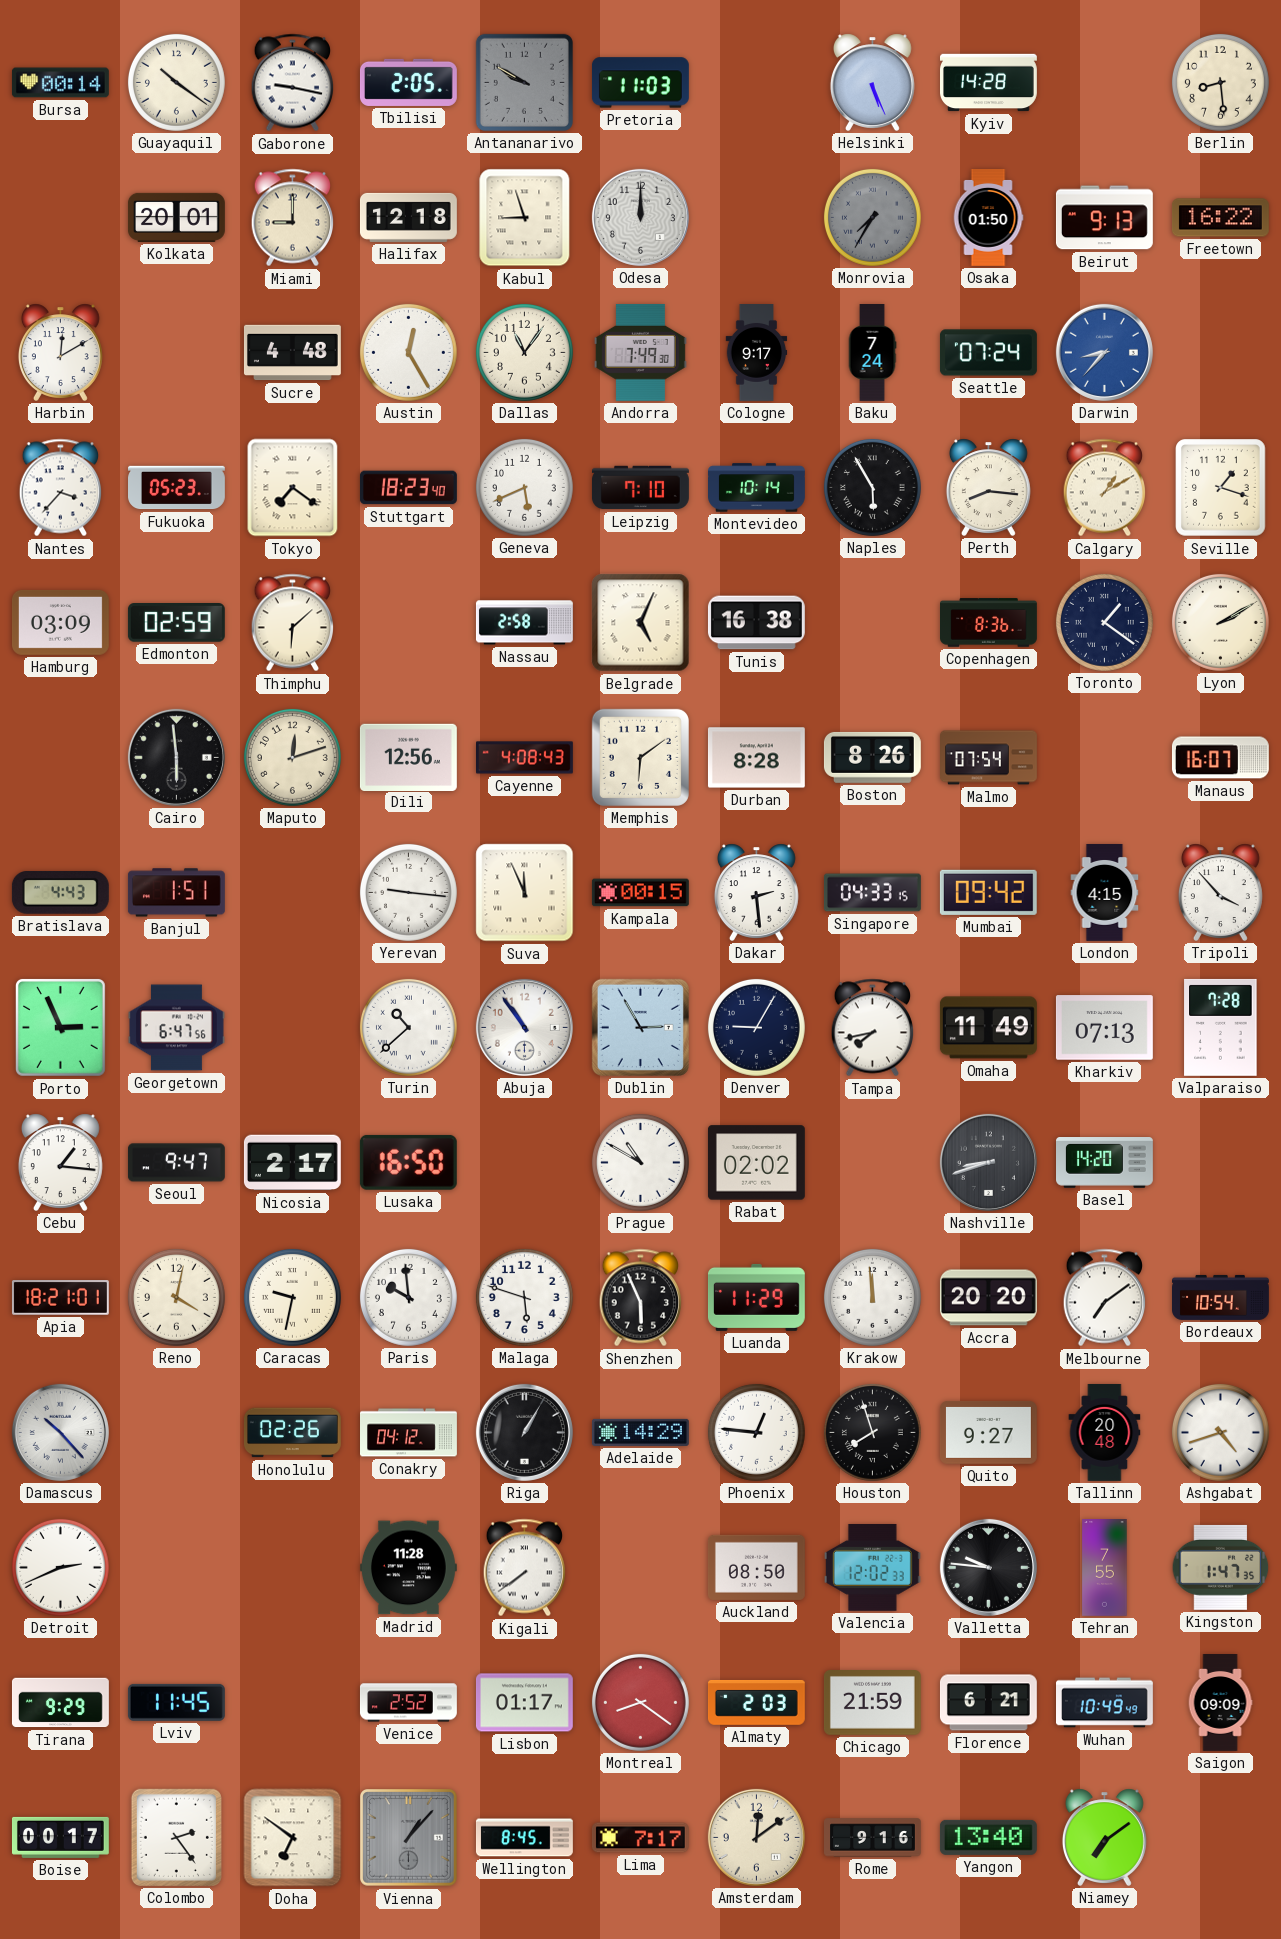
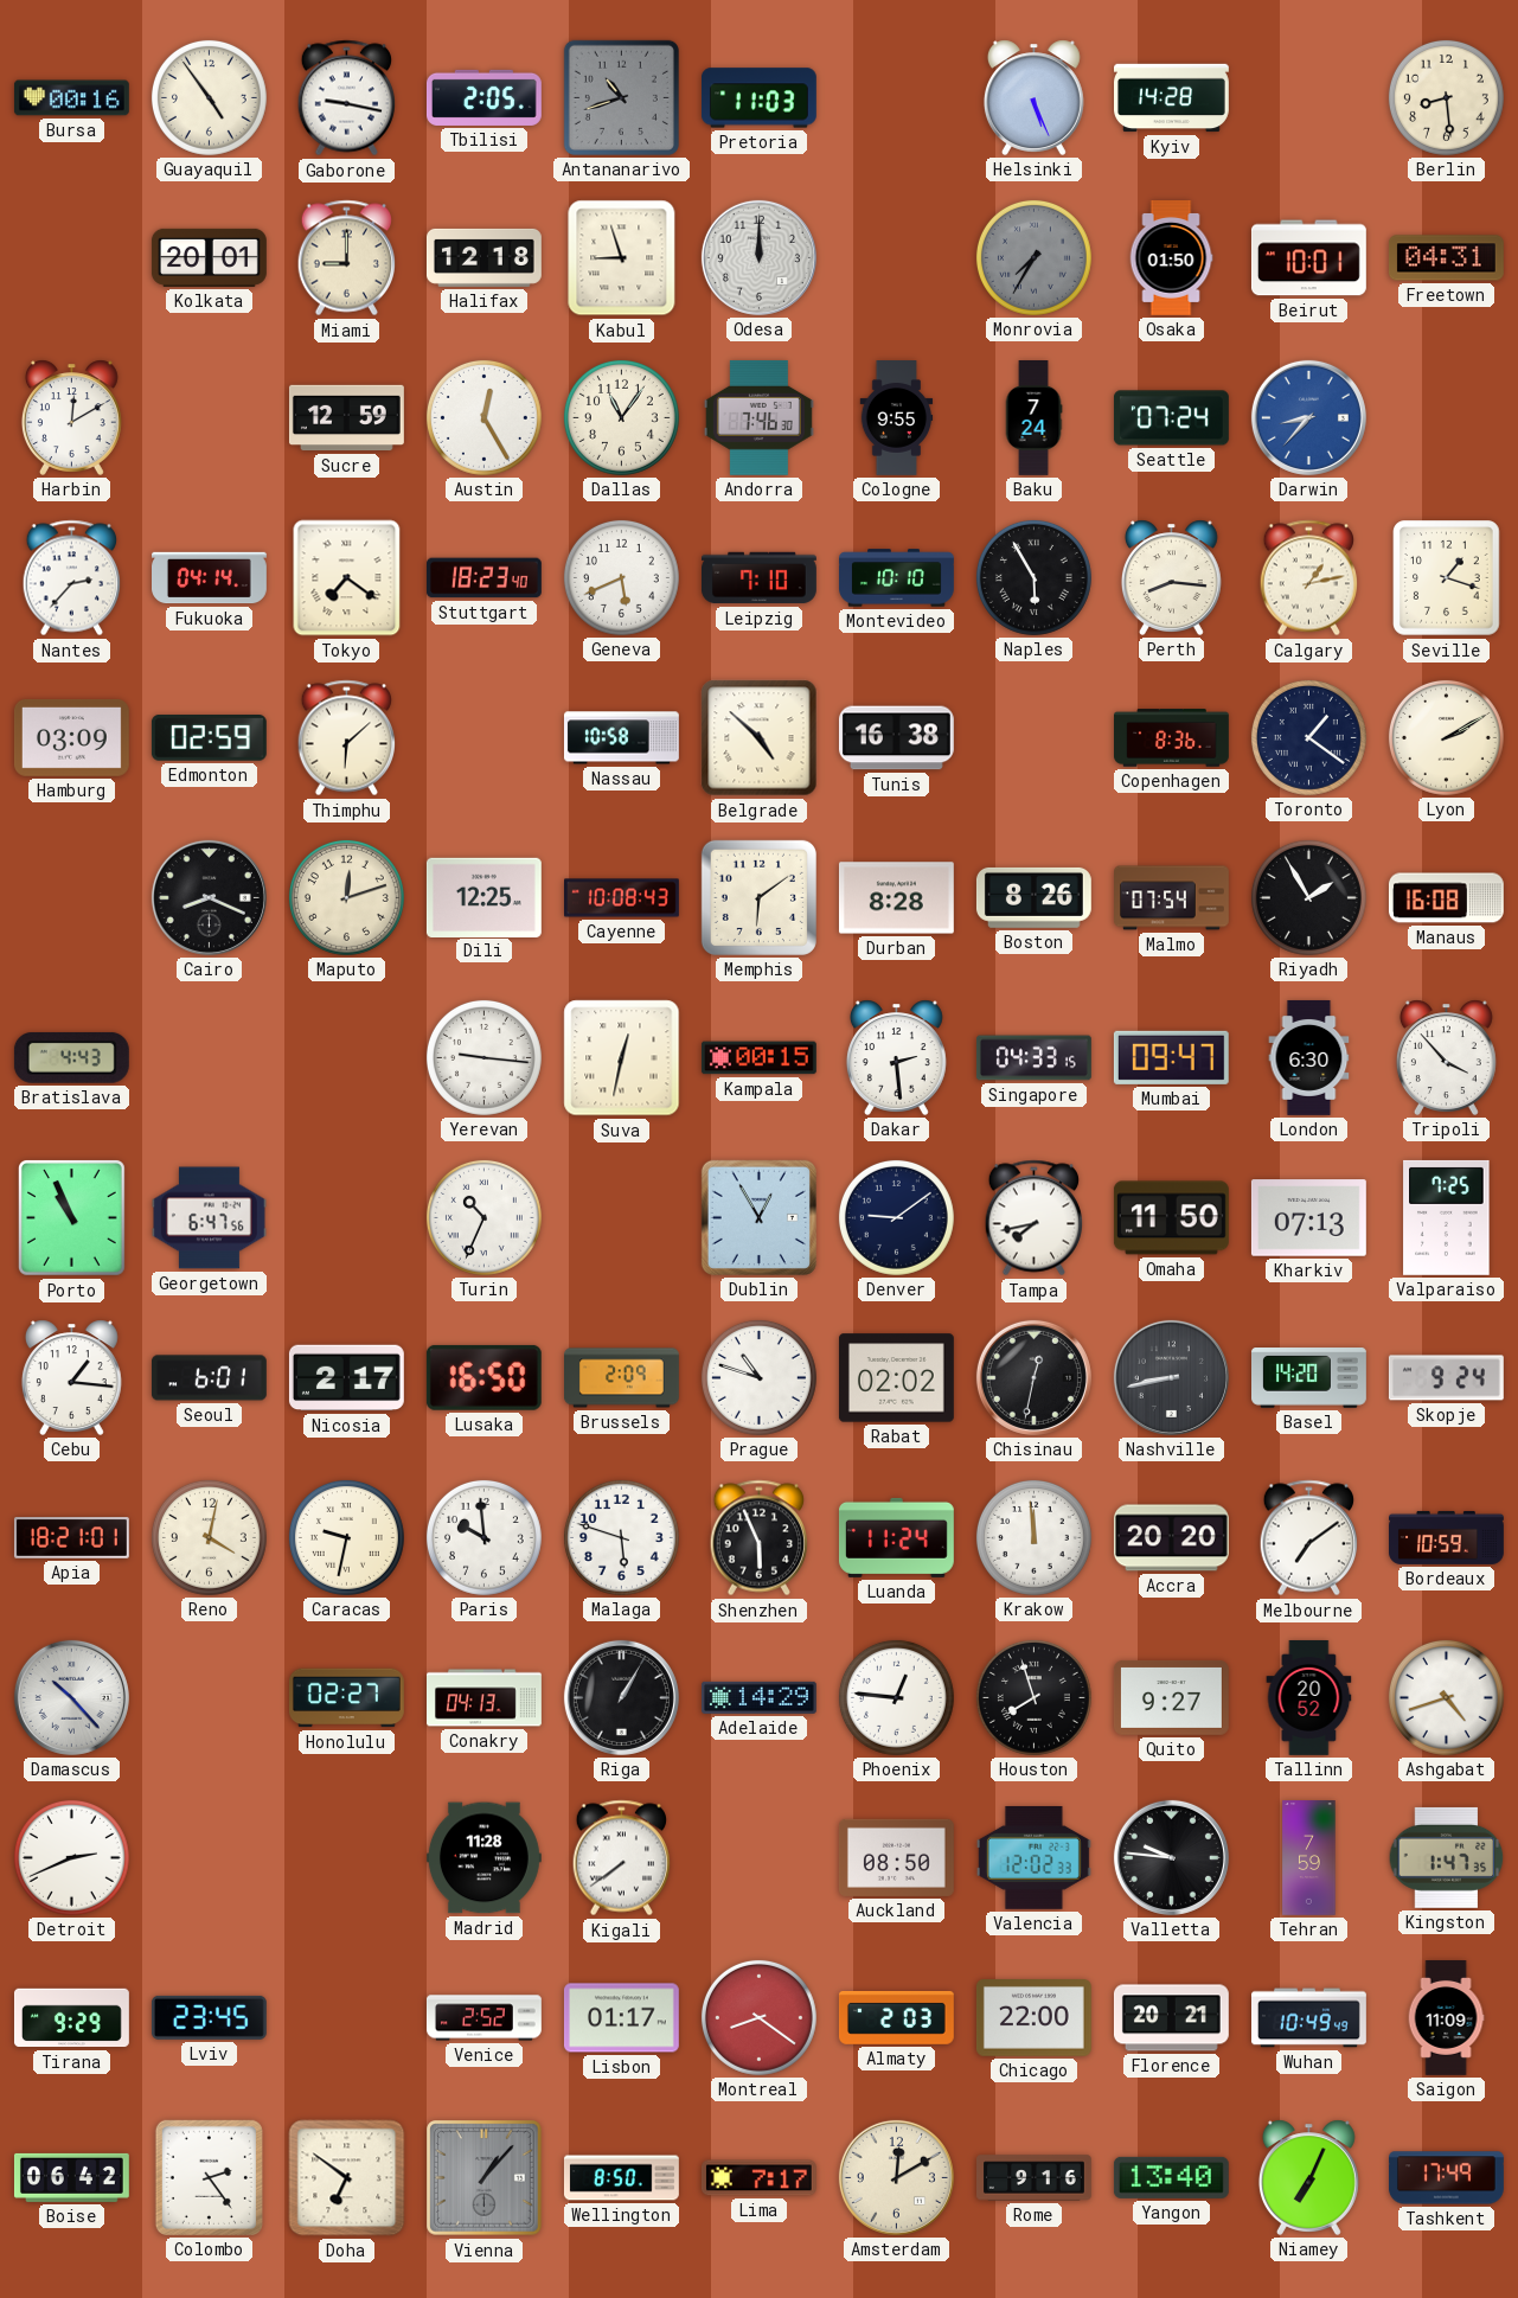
Bursa: 00:14 -> 00:16 (71, 98)
Guayaquil: 10:21 -> 4:54 (209, 97)
Antananarivo: 9:50 -> 10:42 (621, 97)
Beirut: 9:13 -> 10:01 (1308, 258)
Freetown: 16:22 -> 04:31 (1446, 258)
Sucre: 4:48 -> 12:59 (347, 418)
Andorra: 7:49 -> 7:46 (758, 417)
Cologne: 9:17 -> 9:55 (897, 418)
Nantes: 3:37 -> 2:37 (71, 578)
Fukuoka: 05:23 -> 04:14 (210, 578)
Montevideo: 10:14 -> 10:10 (897, 578)
Calgary: 1:10 -> 1:13 (1308, 578)
Nassau: 2:58 -> 10:58 (621, 738)
Belgrade: 5:04 -> 4:52 (760, 738)
Cairo: 5:59 -> 8:19 (209, 897)
Dili: 12:56 -> 12:25 (483, 897)
Cayenne: 4:08 -> 10:08 (622, 898)
Riyadh: none -> 1:55 (1308, 897)
Manaus: 16:07 -> 16:08 (1446, 898)
Banjul: 1:51 -> none (176, 893)
Suva: 11:56 -> 12:32 (622, 1058)
Mumbai: 09:42 -> 09:47 (1171, 1057)
London: 4:15 -> 6:30 (1309, 1058)
Porto: 2:56 -> 10:56 (71, 1217)
Turin: 10:38 -> 10:34 (483, 1217)
Abuja: 10:54 -> none (524, 1027)
Dublin: 2:55 -> 12:55 (758, 1217)
Denver: 9:05 -> 9:09 (896, 1217)
Omaha: 11:49 -> 11:50 (1171, 1218)
Valparaiso: 7:28 -> 7:25 (1447, 1217)
Seoul: 9:47 -> 6:01 (209, 1378)
Brussels: none -> 2:09 (622, 1378)
Prague: 10:50 -> 10:48 (758, 1377)
Chisinau: none -> 12:32 (1033, 1377)
Nashville: 8:42 -> 8:43 (1171, 1377)
Skopje: none -> 9:24 (1446, 1378)
Luanda: 11:29 -> 11:24 (896, 1537)
Bordeaux: 10:54 -> 10:59 (1447, 1537)
Honolulu: 02:26 -> 02:27 (346, 1698)
Conakry: 04:12 -> 04:13 (485, 1698)
Tallinn: 20:48 -> 20:52 (1309, 1697)
Tehran: 7:55 -> 7:59 (1309, 1858)
Lviv: 11:45 -> 23:45 (209, 2017)
Chicago: 21:59 -> 22:00 (1033, 2018)
Florence: 6:21 -> 20:21 (1171, 2018)
Saigon: 09:09 -> 11:09 (1446, 2018)
Boise: 00:17 -> 06:42 (71, 2177)
Wellington: 8:45 -> 8:50 (621, 2178)
Amsterdam: 12:09 -> 12:10 (896, 2177)
Niamey: 7:09 -> 7:04 (1308, 2177)
Tashkent: none -> 17:49 (1447, 2178)
